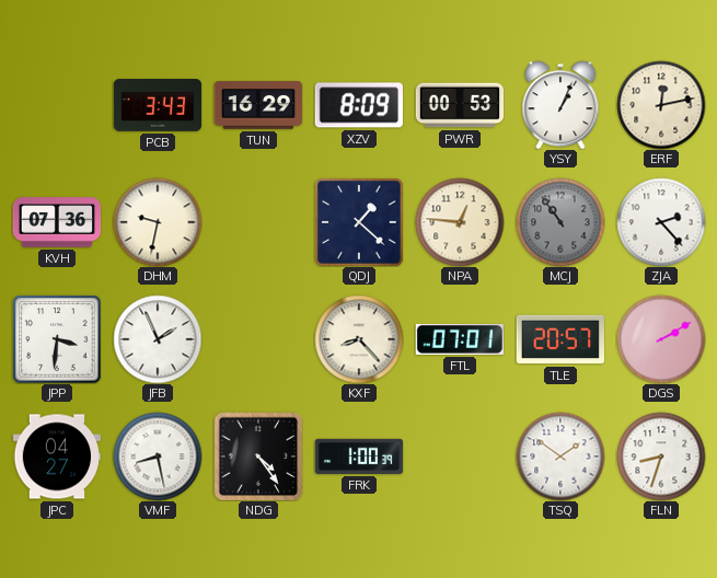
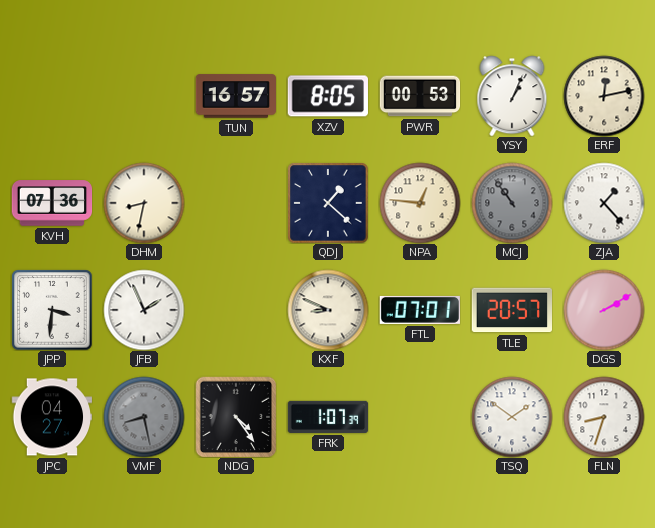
PCB: 3:43 -> none (158, 105)
TUN: 16:29 -> 16:57 (235, 96)
XZV: 8:09 -> 8:05 (328, 96)
DHM: 9:32 -> 8:32 (144, 203)
ZJA: 2:23 -> 1:23 (604, 203)
KXF: 8:23 -> 8:49 (328, 310)
VMF dial: white -> grey (144, 417)
FRK: 1:00 -> 1:07 (328, 417)
